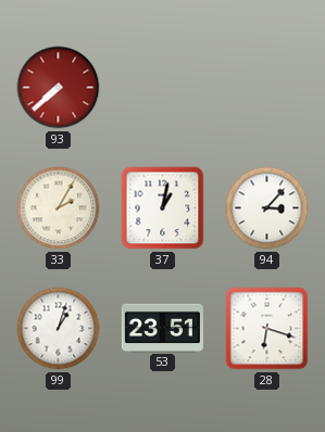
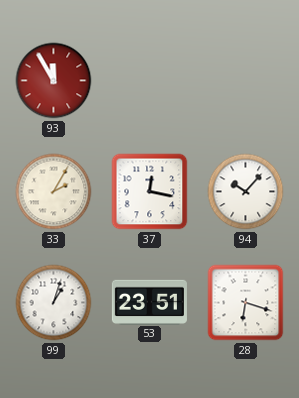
93: 7:38 -> 11:55 (54, 81)
37: 1:02 -> 12:17 (150, 192)
94: 3:07 -> 10:07 (246, 192)
